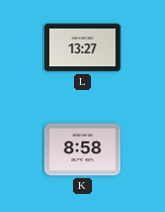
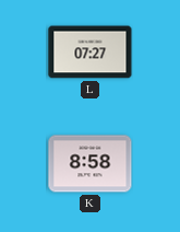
L: 13:27 -> 07:27 (91, 53)
